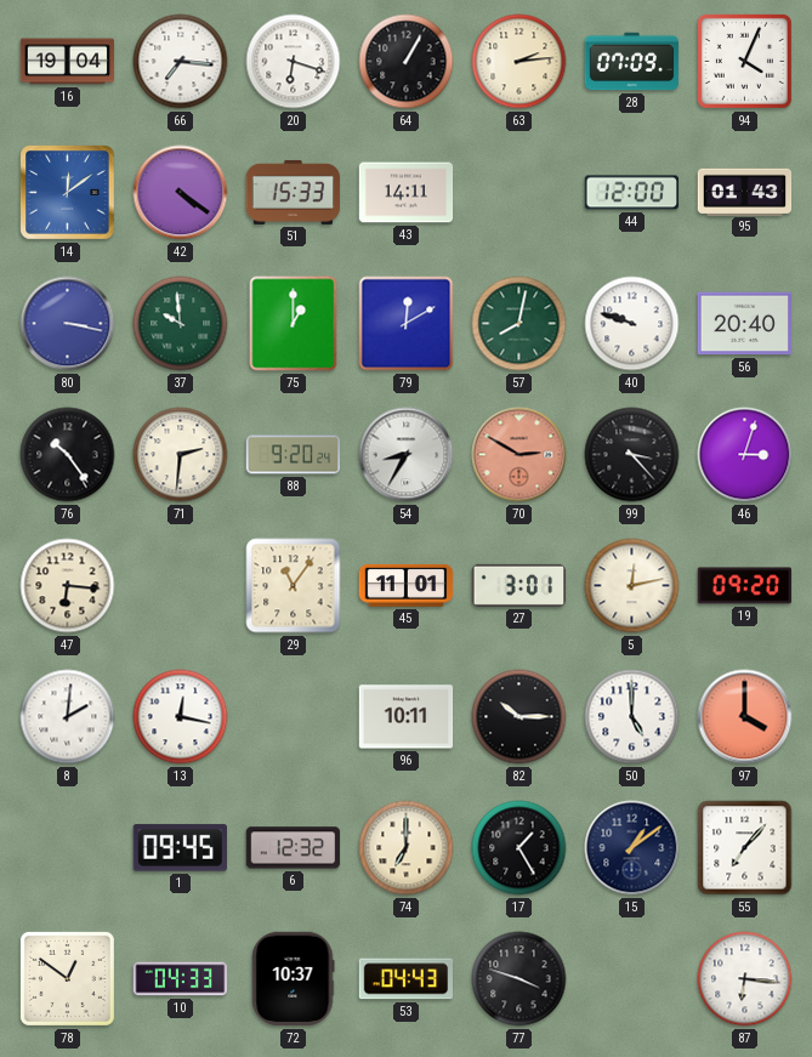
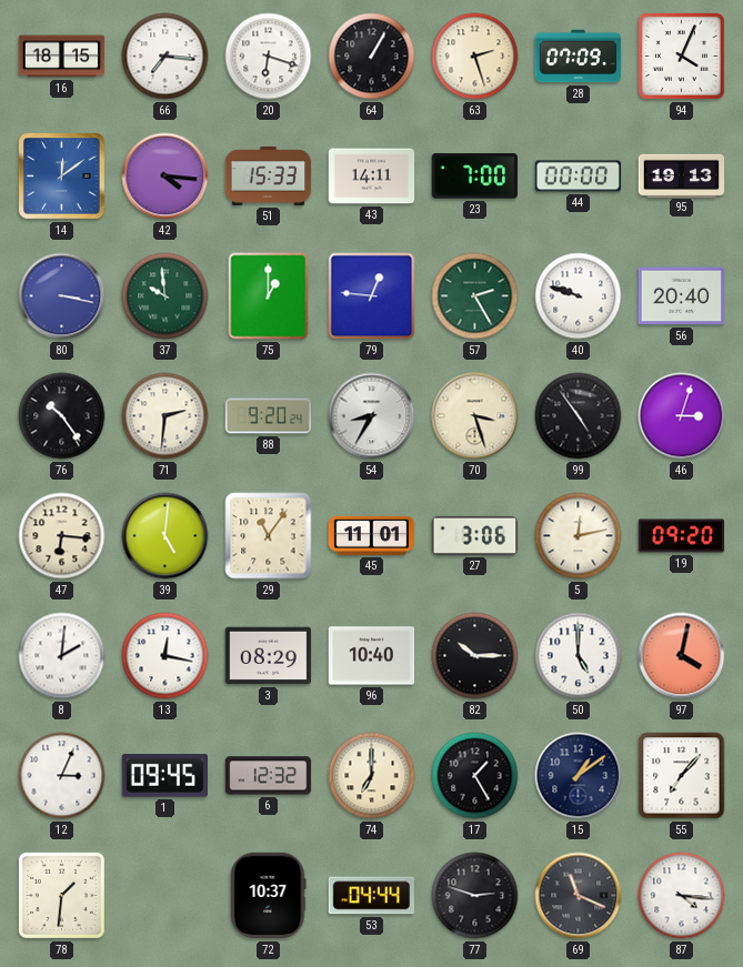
16: 19:04 -> 18:15 (62, 57)
63: 2:14 -> 2:27 (475, 57)
42: 4:21 -> 4:16 (165, 177)
23: none -> 7:00 (474, 177)
44: 12:00 -> 00:00 (579, 177)
95: 01:43 -> 19:13 (682, 175)
79: 12:10 -> 12:46 (372, 296)
57: 8:02 -> 2:25 (475, 296)
70: 2:50 -> 3:27 (475, 416)
70 dial: salmon -> cream (475, 416)
99: 3:23 -> 4:54 (579, 416)
39: none -> 5:01 (165, 536)
27: 3:01 -> 3:06 (475, 535)
3: none -> 08:29 (269, 656)
96: 10:11 -> 10:40 (372, 656)
97: 4:00 -> 4:02 (682, 656)
12: none -> 3:04 (62, 776)
78: 12:51 -> 1:31 (61, 895)
10: 04:33 -> none (181, 979)
53: 04:43 -> 04:44 (371, 896)
77: 3:48 -> 2:48 (475, 896)
69: none -> 11:19 (579, 896)
87: 6:16 -> 4:16 (682, 896)
